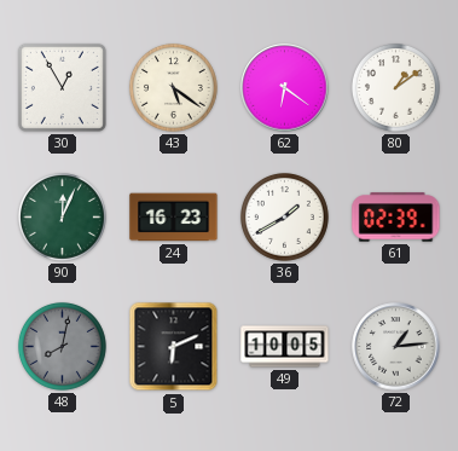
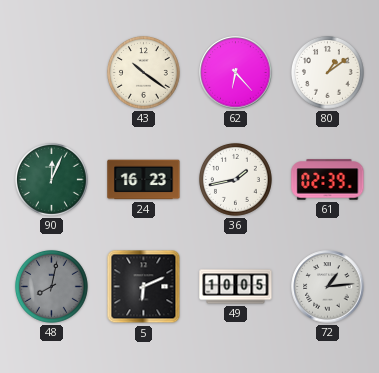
30: 12:55 -> none (62, 87)
43: 5:21 -> 10:21 (143, 72)
62: 6:21 -> 6:23 (236, 73)
36: 1:40 -> 1:43 (235, 179)
